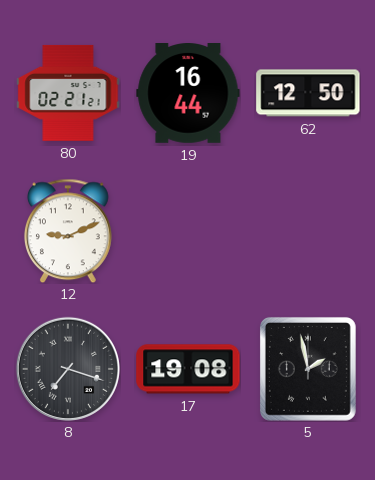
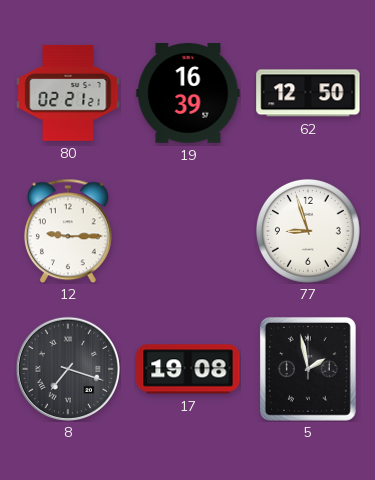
19: 16:44 -> 16:39 (188, 94)
12: 9:11 -> 9:15 (68, 231)
77: none -> 8:57 (308, 231)
